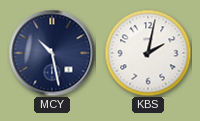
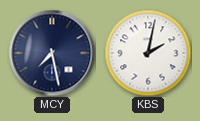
MCY: 10:28 -> 7:28 (52, 53)
